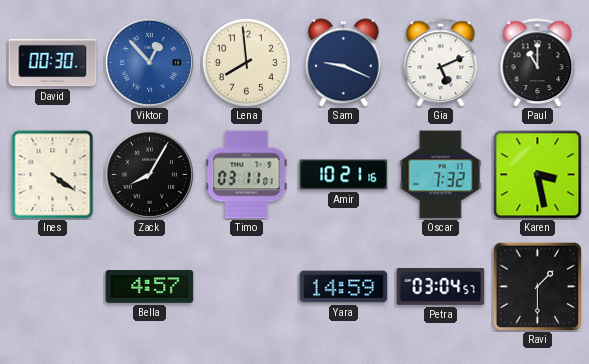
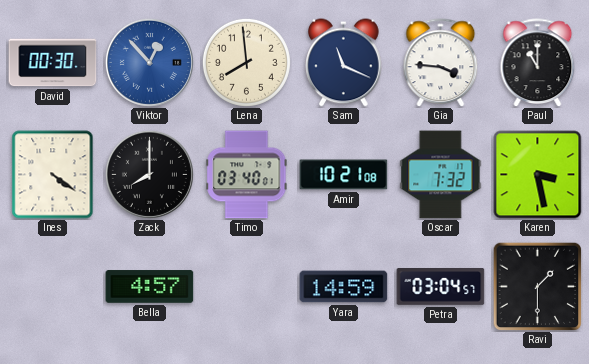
Sam: 9:19 -> 11:19 (344, 63)
Gia: 5:11 -> 3:46 (441, 63)
Zack: 8:05 -> 8:00 (149, 174)
Timo: 03:11 -> 03:40 (247, 175)
Amir: 10:21:16 -> 10:21:08 (344, 175)
